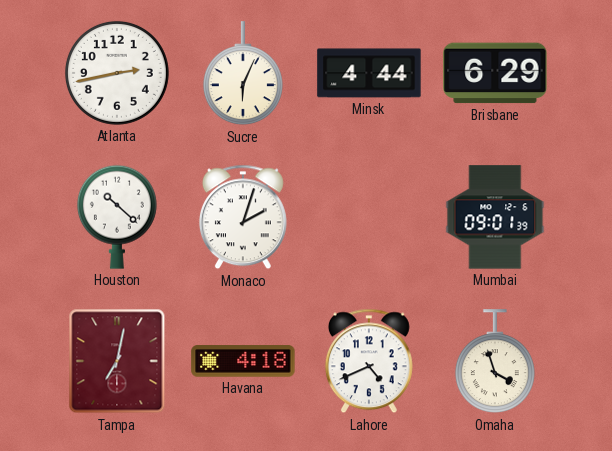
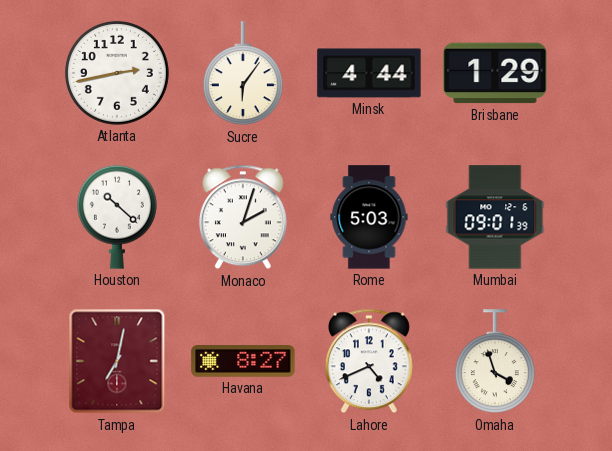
Sucre: 6:04 -> 6:06 (243, 74)
Brisbane: 6:29 -> 1:29 (495, 73)
Rome: none -> 5:03 (369, 217)
Havana: 4:18 -> 8:27 (243, 361)
